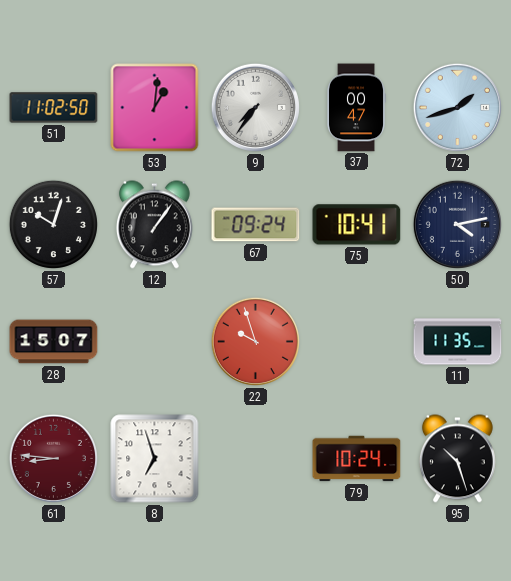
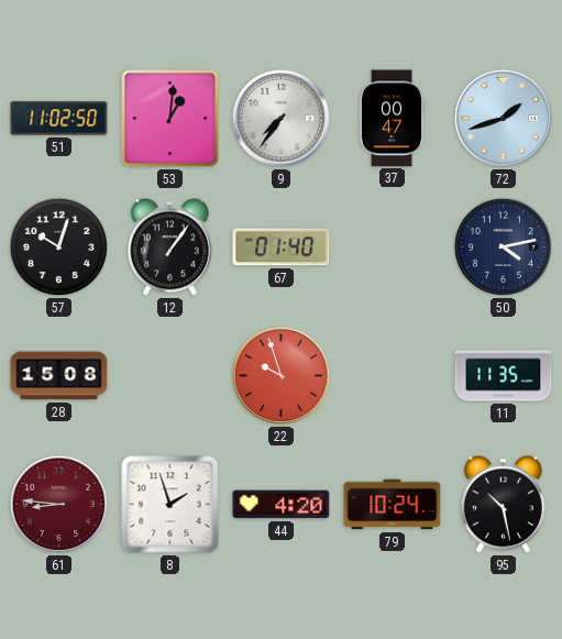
67: 09:24 -> 01:40 (282, 247)
75: 10:41 -> none (357, 225)
28: 15:07 -> 15:08 (59, 376)
8: 6:57 -> 1:57 (170, 505)
44: none -> 4:20 (282, 505)
95: 10:27 -> 10:28 (503, 505)
